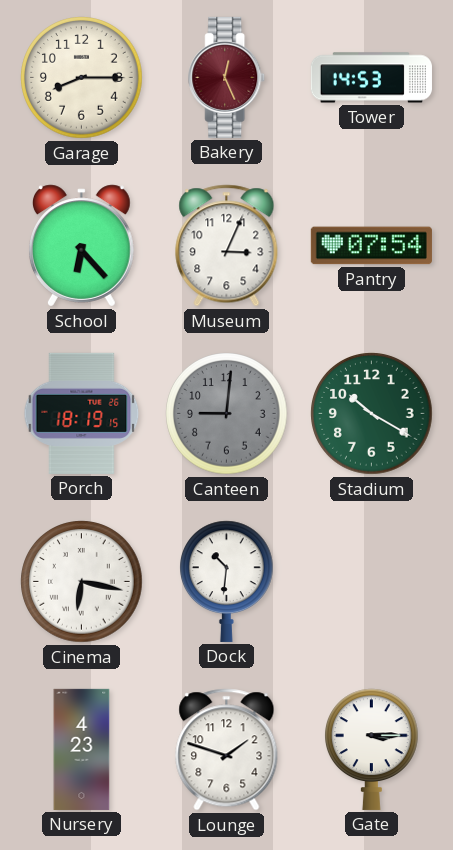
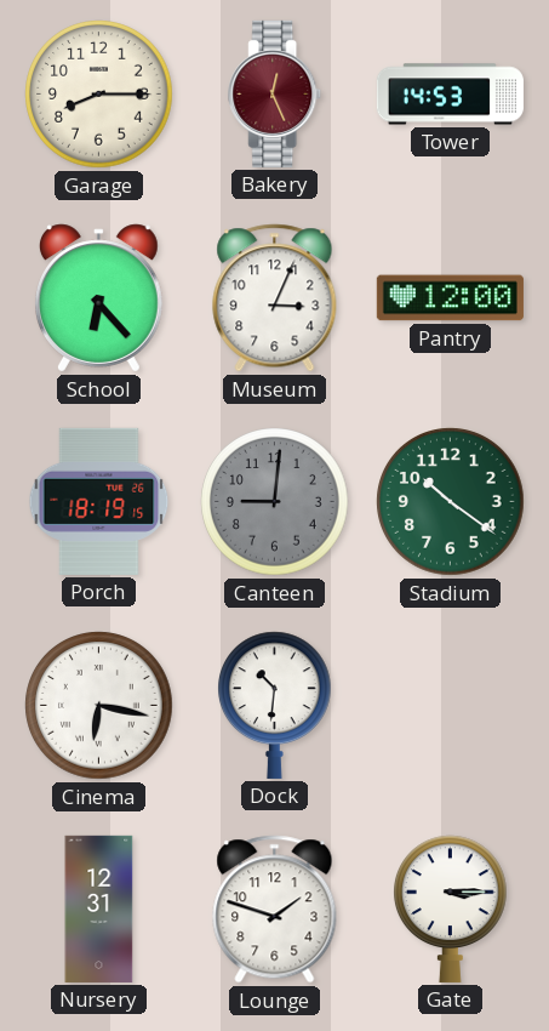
Pantry: 07:54 -> 12:00 (450, 298)
Stadium: 10:20 -> 10:21 (451, 502)
Nursery: 4:23 -> 12:31 (99, 908)
